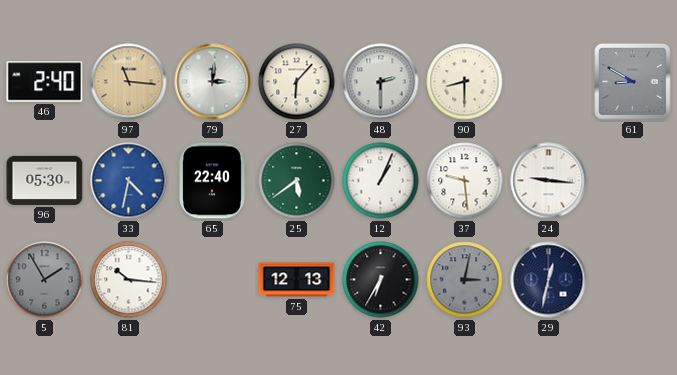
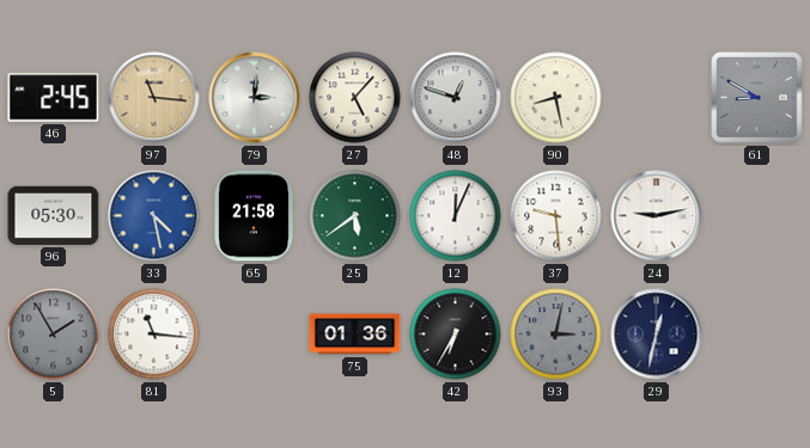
46: 2:40 -> 2:45 (54, 98)
27: 6:07 -> 5:07 (355, 98)
48: 2:30 -> 12:48 (456, 98)
90: 8:30 -> 8:28 (556, 98)
33: 4:32 -> 4:28 (154, 216)
65: 22:40 -> 21:58 (254, 216)
12: 1:04 -> 12:04 (456, 216)
24: 9:16 -> 9:13 (657, 216)
81: 10:16 -> 11:16 (154, 335)
75: 12:13 -> 01:36 (355, 335)
